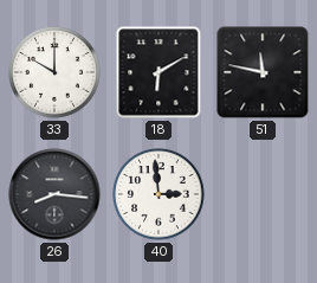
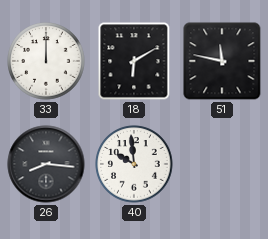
33: 10:00 -> 12:00 (46, 61)
40: 2:59 -> 9:59 (134, 164)
